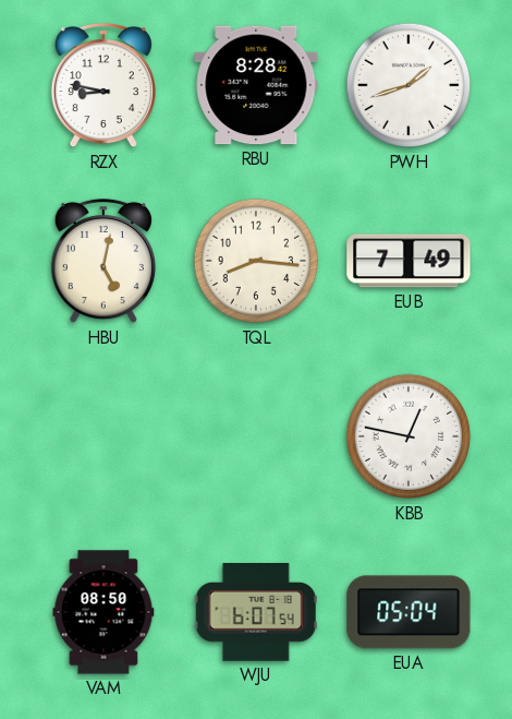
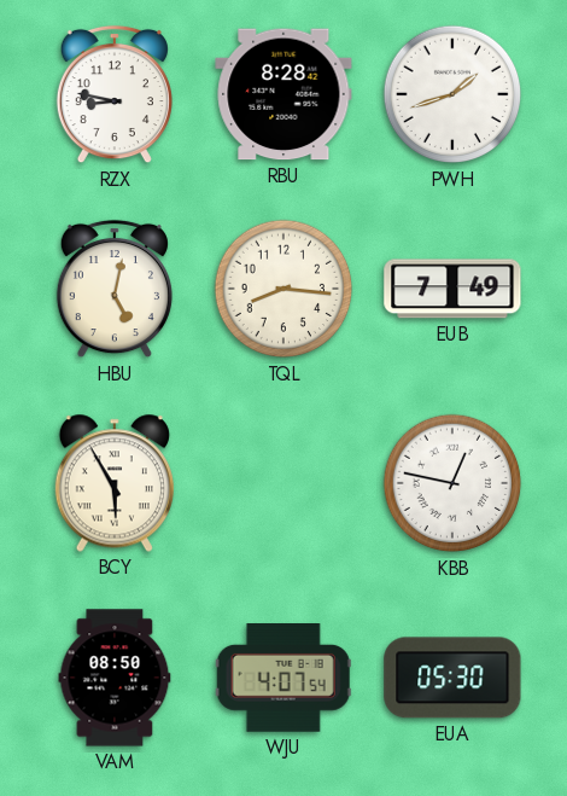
BCY: none -> 5:55 (115, 483)
WJU: 6:07 -> 4:07 (283, 679)
EUA: 05:04 -> 05:30 (452, 678)
